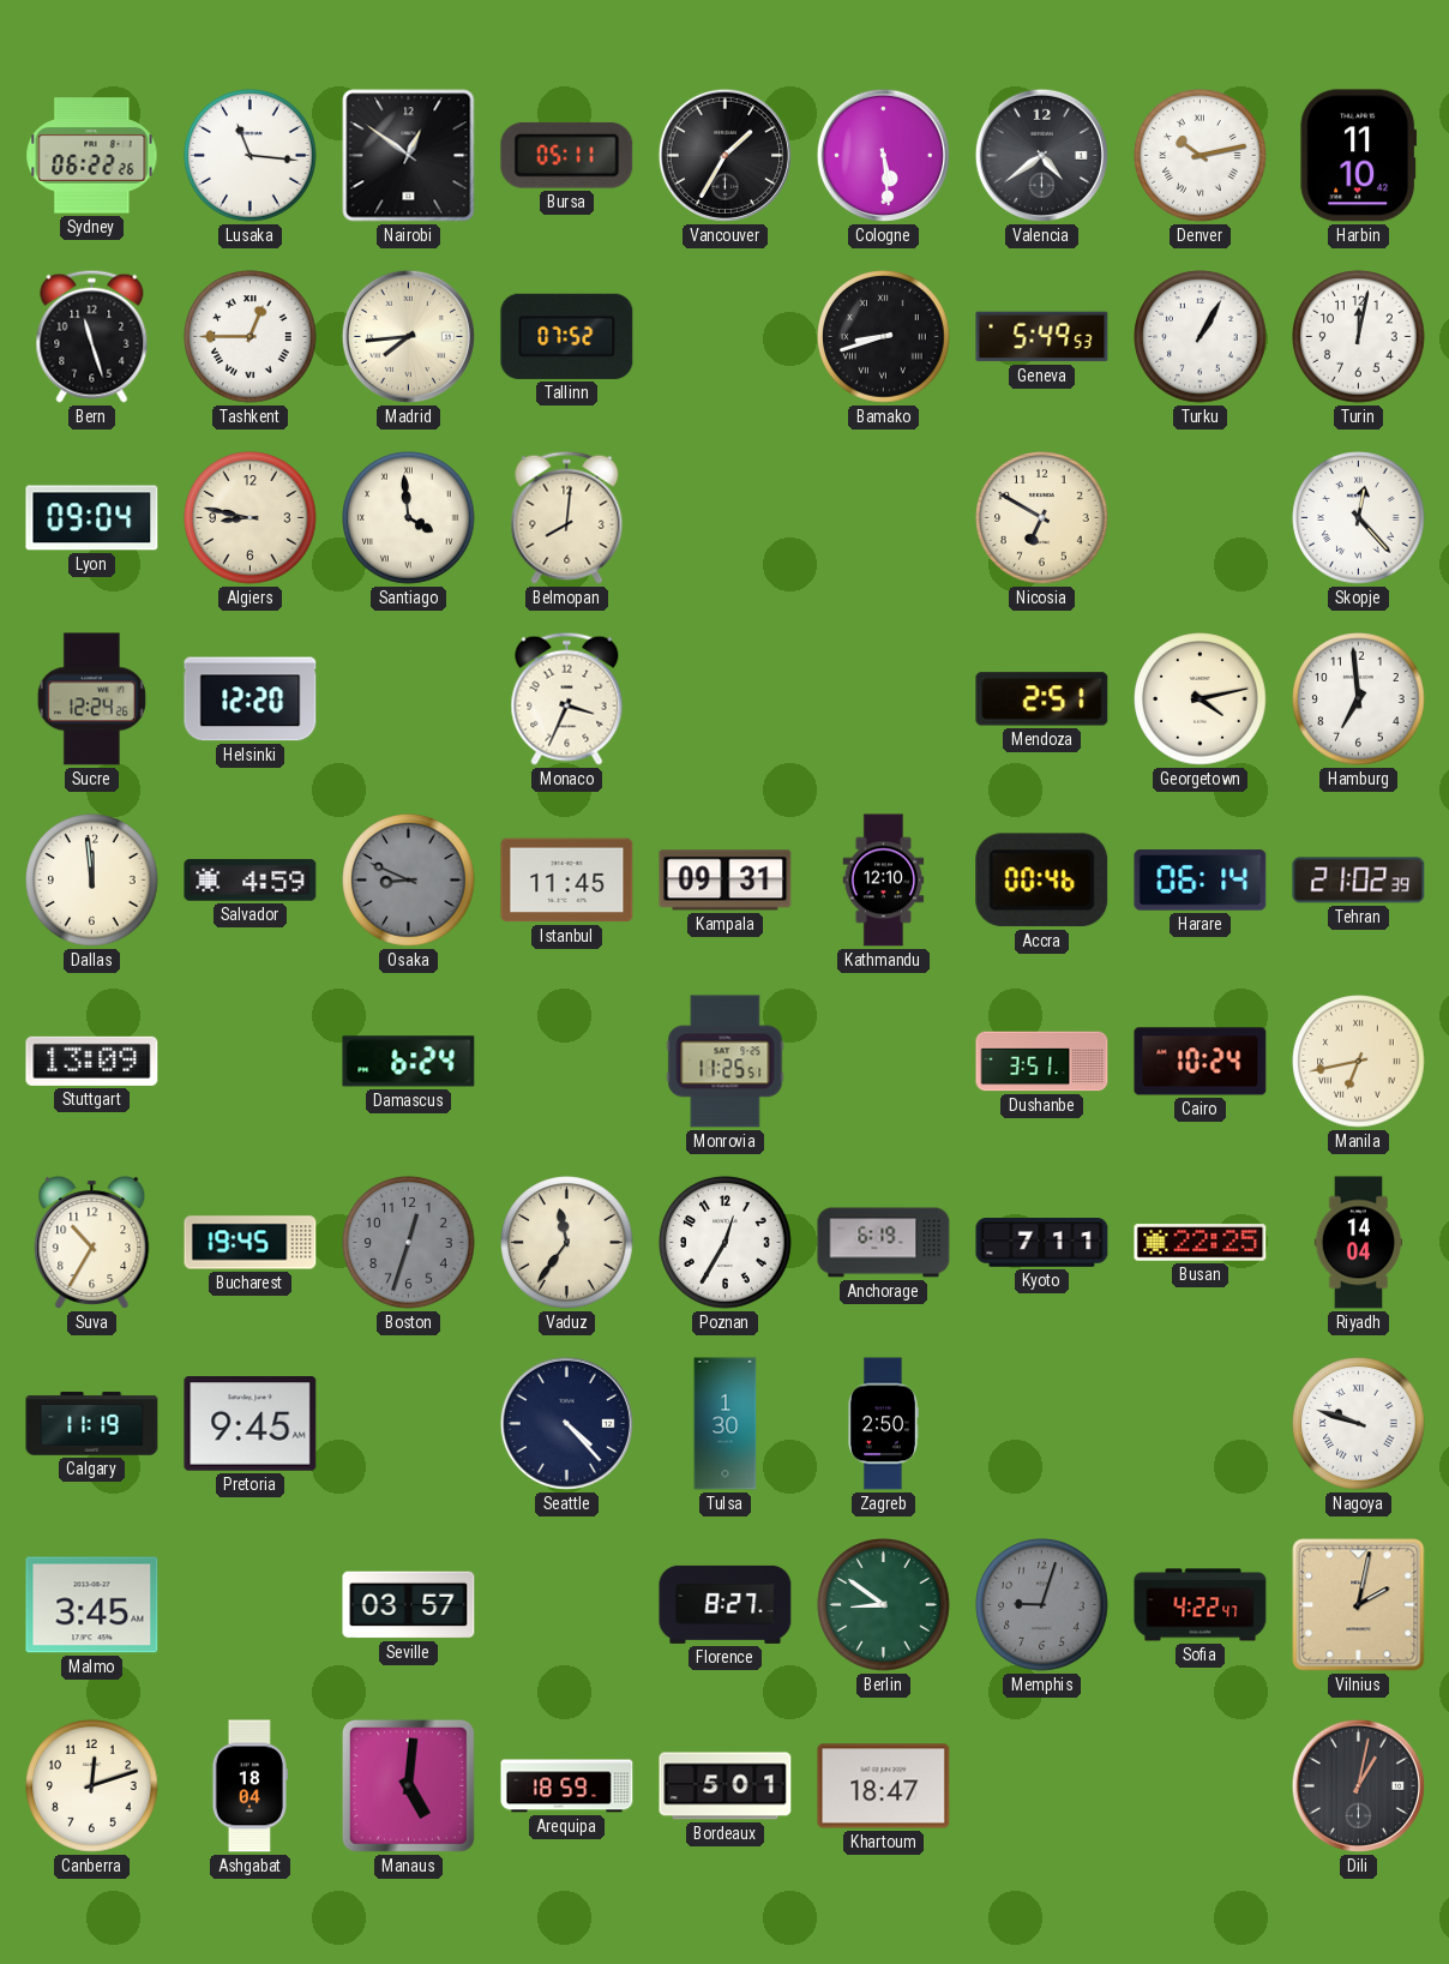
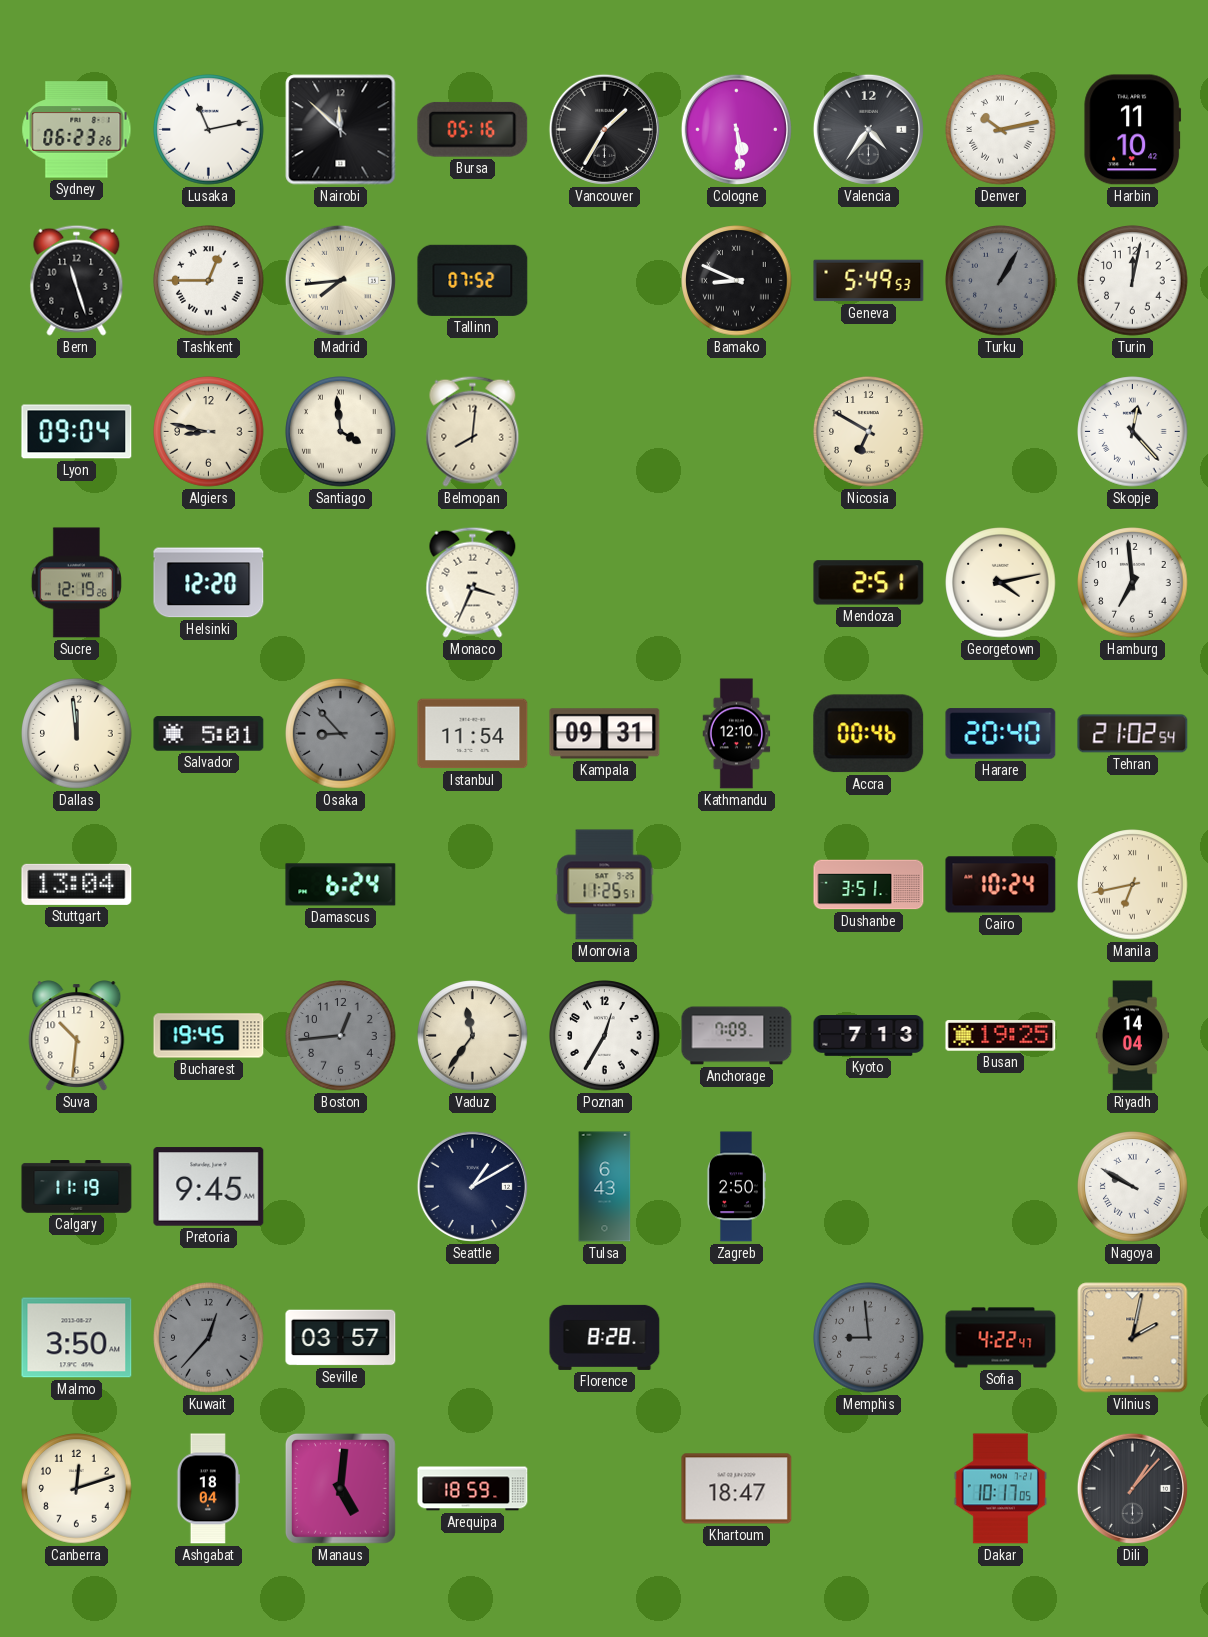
Sydney: 06:22 -> 06:23 (77, 130)
Lusaka: 11:16 -> 11:13 (209, 130)
Nairobi: 12:51 -> 11:52 (341, 130)
Bursa: 05:11 -> 05:16 (473, 129)
Valencia: 4:39 -> 4:36 (868, 129)
Bamako: 8:42 -> 8:49 (737, 281)
Turku dial: white -> grey (1001, 281)
Sucre: 12:24 -> 12:19 (76, 583)
Salvador: 4:59 -> 5:01 (209, 734)
Osaka: 8:49 -> 8:53 (341, 734)
Istanbul: 11:45 -> 11:54 (473, 734)
Harare: 06:14 -> 20:40 (1001, 734)
Tehran: 21:02:39 -> 21:02:54 (1133, 734)
Stuttgart: 13:09 -> 13:04 (77, 884)
Suva: 10:35 -> 10:31 (77, 1036)
Boston: 12:33 -> 12:44 (341, 1036)
Anchorage: 6:19 -> 7:09 (737, 1036)
Kyoto: 7:11 -> 7:13 (869, 1036)
Busan: 22:25 -> 19:25 (1001, 1036)
Seattle: 4:23 -> 1:10 (472, 1186)
Tulsa: 1:30 -> 6:43 (605, 1187)
Nagoya: 9:48 -> 9:50 (1133, 1187)
Malmo: 3:45 -> 3:50 (77, 1338)
Kuwait: none -> 12:37 (209, 1338)
Florence: 8:27 -> 8:28 (605, 1337)
Berlin: 8:51 -> none (884, 1605)
Memphis: 9:03 -> 8:59 (869, 1338)
Bordeaux: 5:01 -> none (726, 1786)
Dakar: none -> 10:17 (1000, 1489)
Dili: 1:02 -> 1:07 (1132, 1488)
